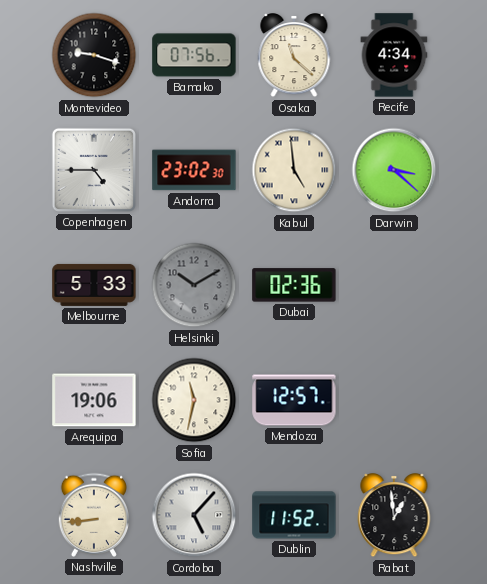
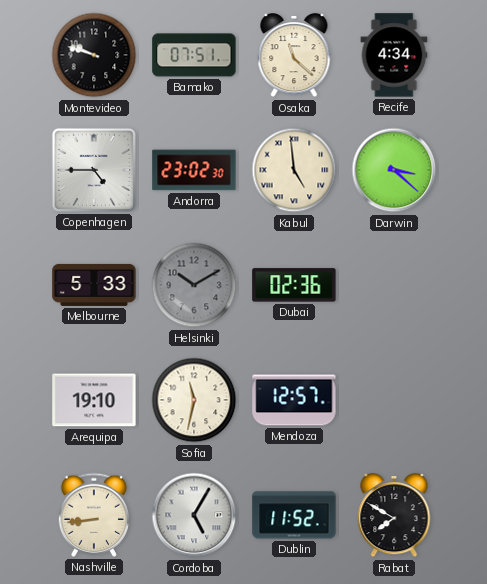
Montevideo: 9:18 -> 9:48 (94, 55)
Bamako: 07:56 -> 07:51 (194, 55)
Arequipa: 19:06 -> 19:10 (94, 400)
Cordoba: 5:07 -> 5:05 (194, 515)
Rabat: 12:59 -> 7:50 (394, 516)
